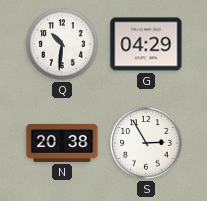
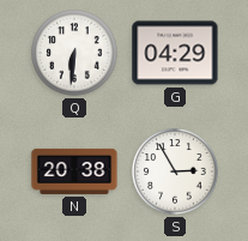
Q: 10:31 -> 6:31 (74, 53)
